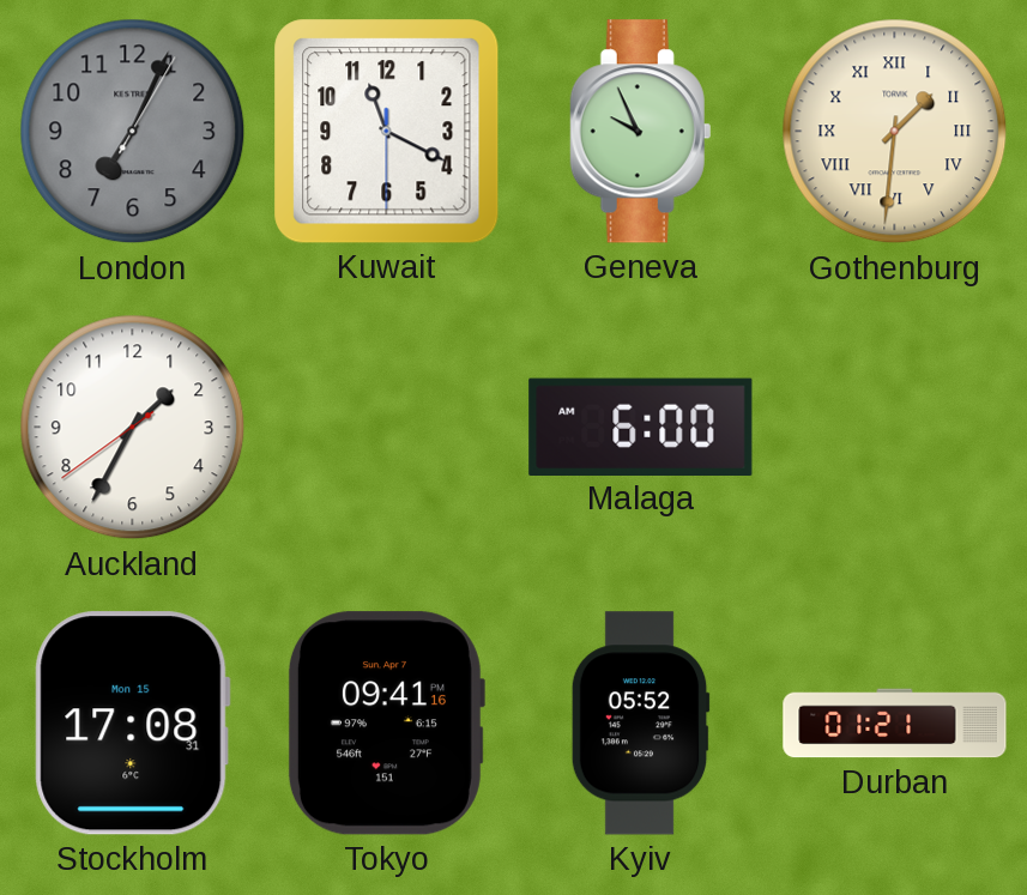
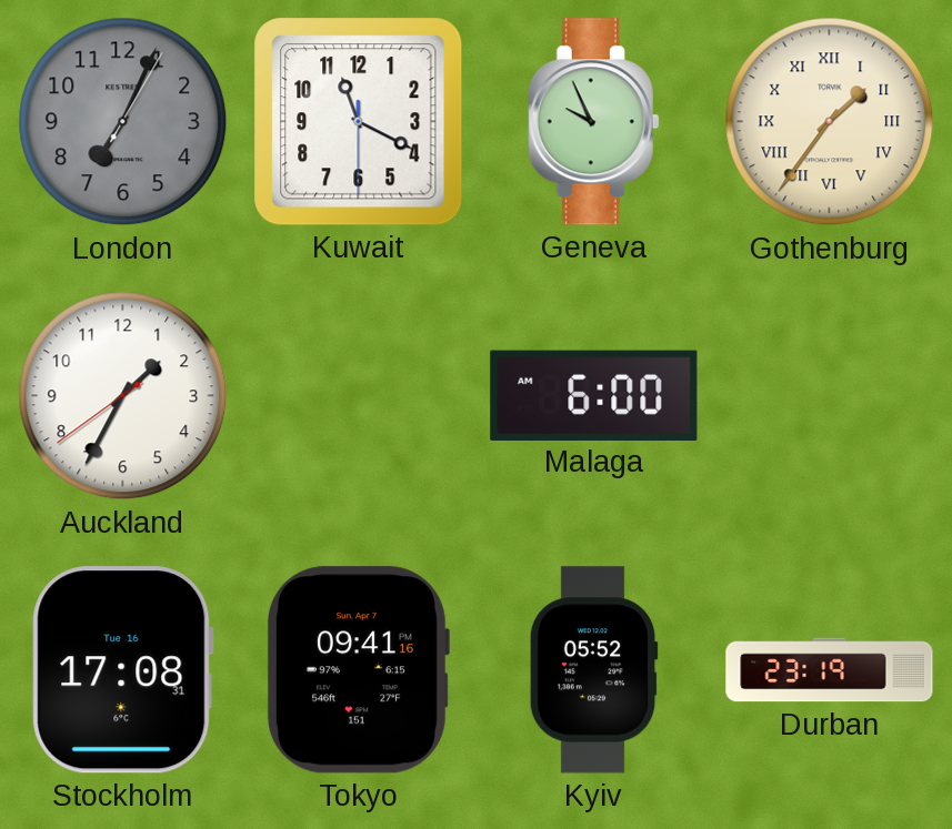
Gothenburg: 1:31 -> 1:36 (830, 122)
Stockholm date: Mon 15 -> Tue 16 (122, 670)
Durban: 01:21 -> 23:19 (830, 670)
